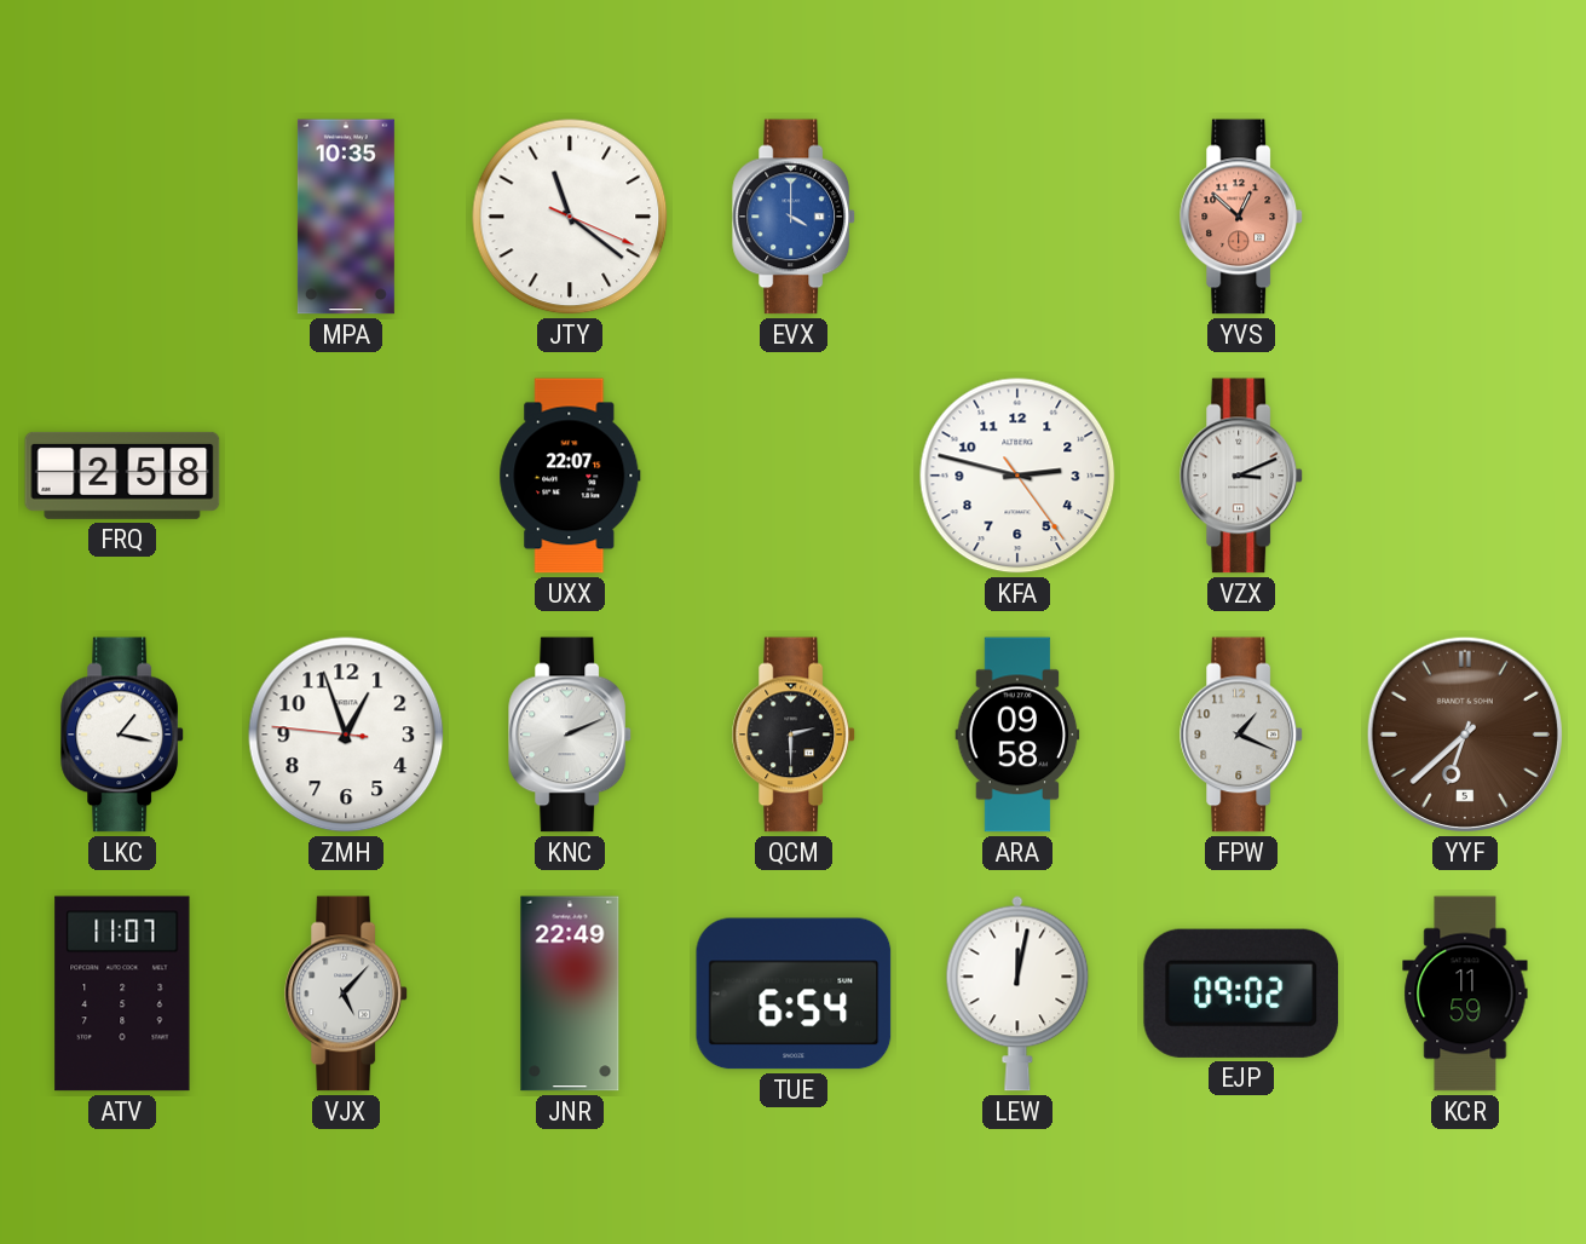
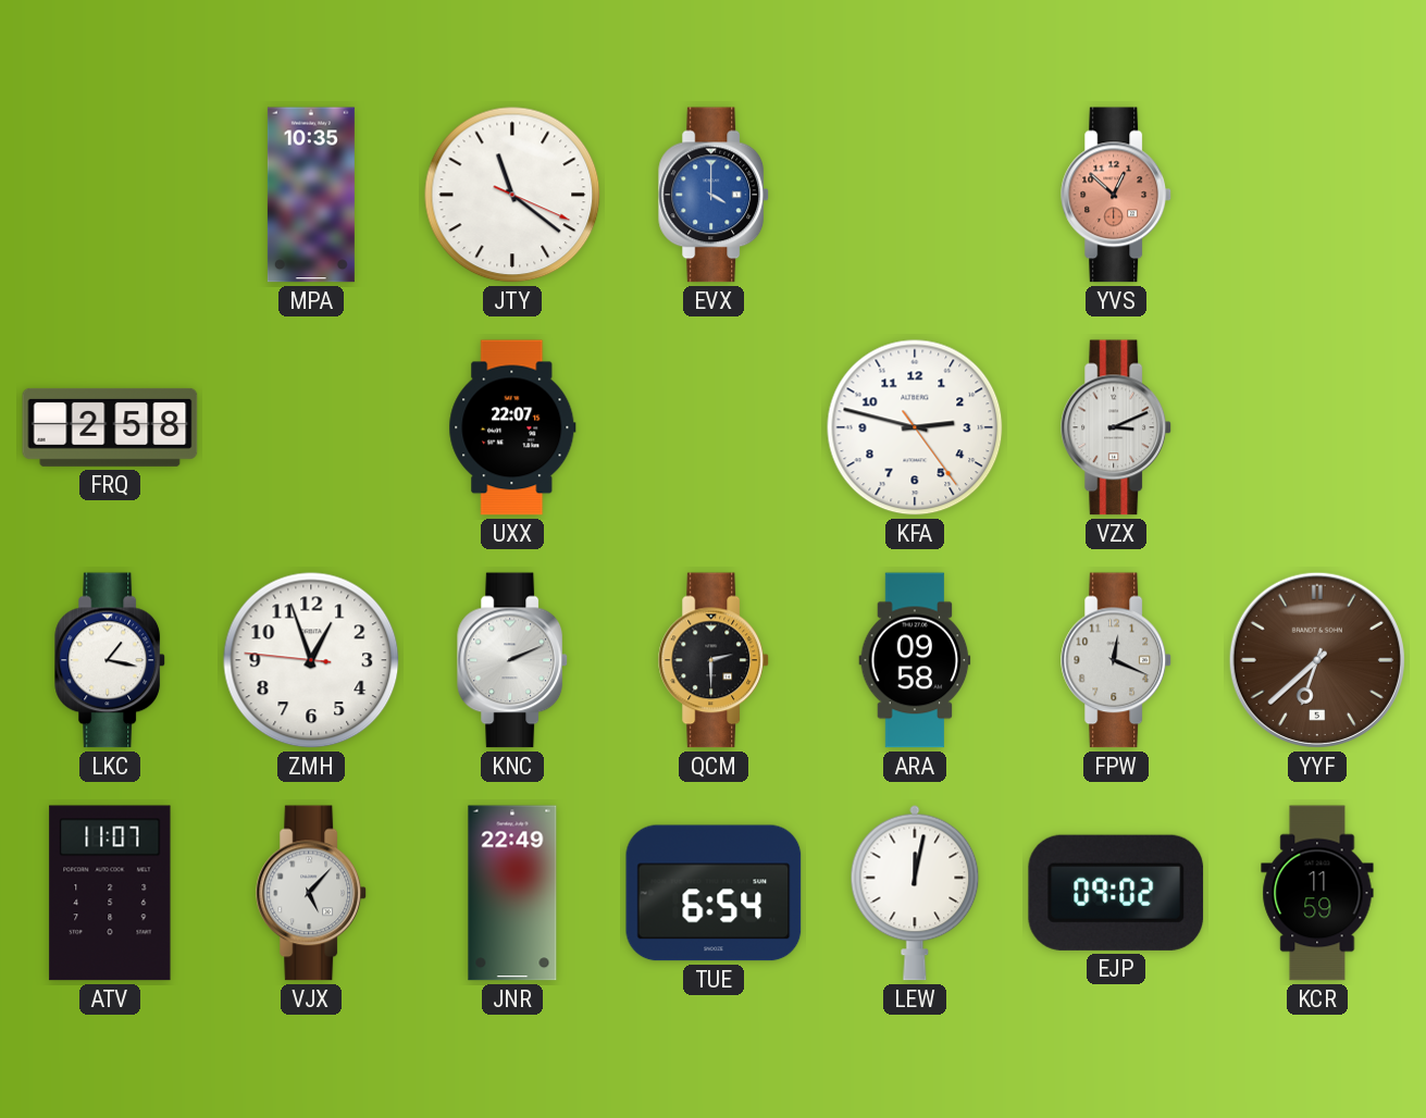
FPW: 1:19 -> 12:19 (1117, 660)
